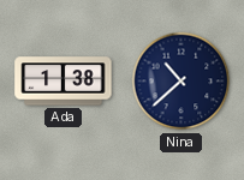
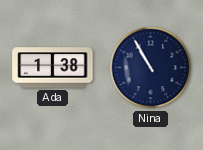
Nina: 10:38 -> 10:55 (151, 68)
